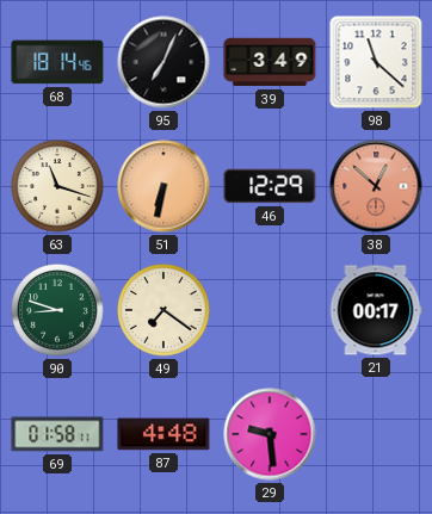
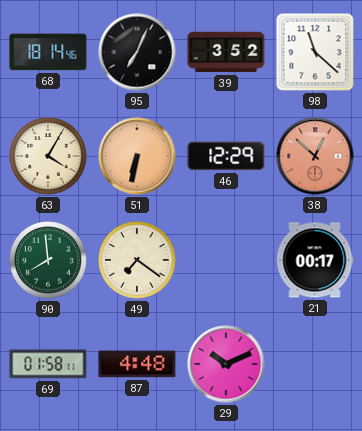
39: 3:49 -> 3:52 (226, 52)
63: 11:18 -> 4:05 (48, 156)
90: 8:48 -> 7:59 (48, 260)
29: 9:29 -> 10:11 (226, 364)
